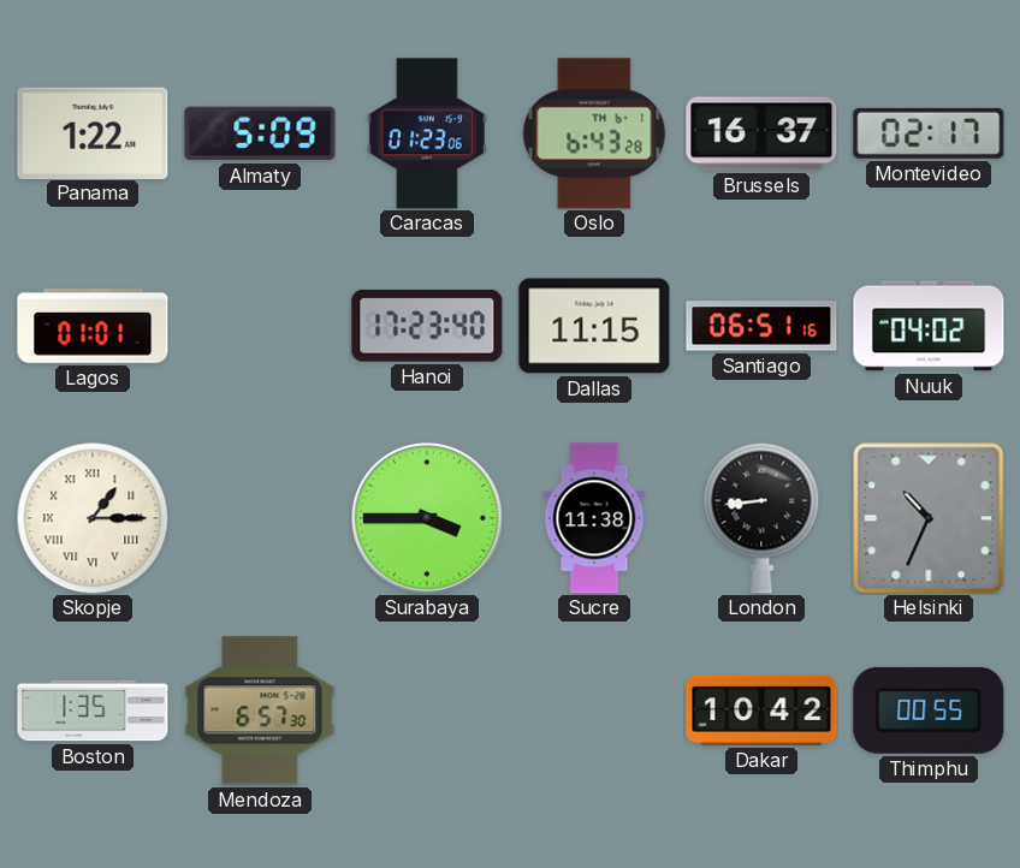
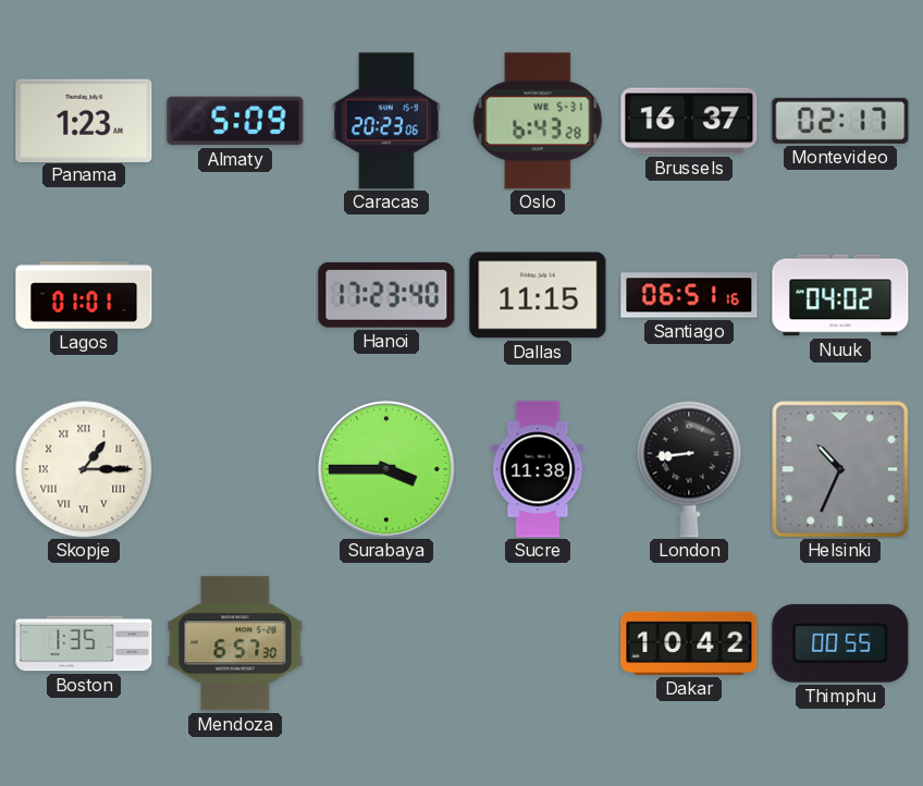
Panama: 1:22 -> 1:23 (84, 120)
Caracas: 01:23 -> 20:23 (386, 121)
Oslo date: TH 6-1 -> WE 5-31 (538, 121)
